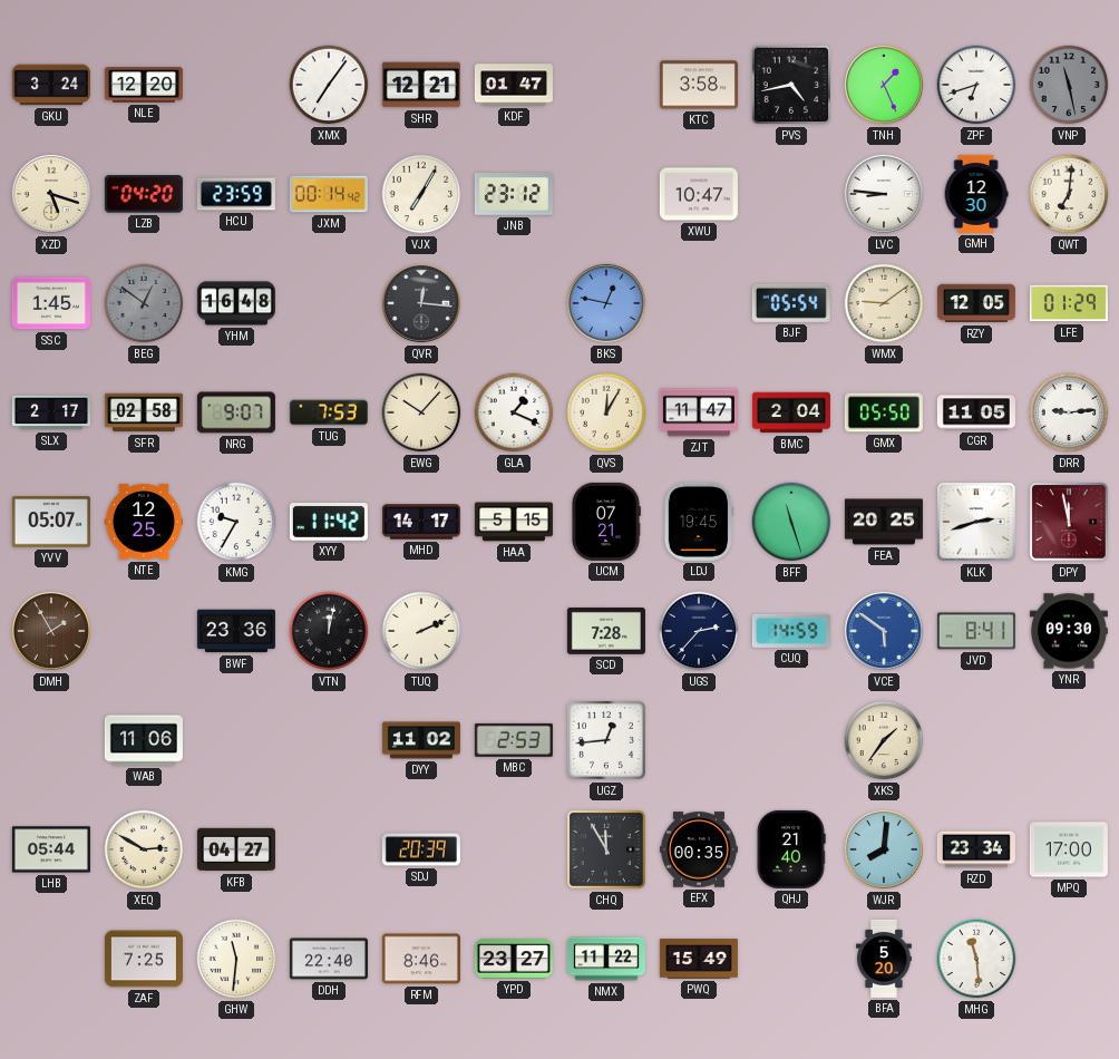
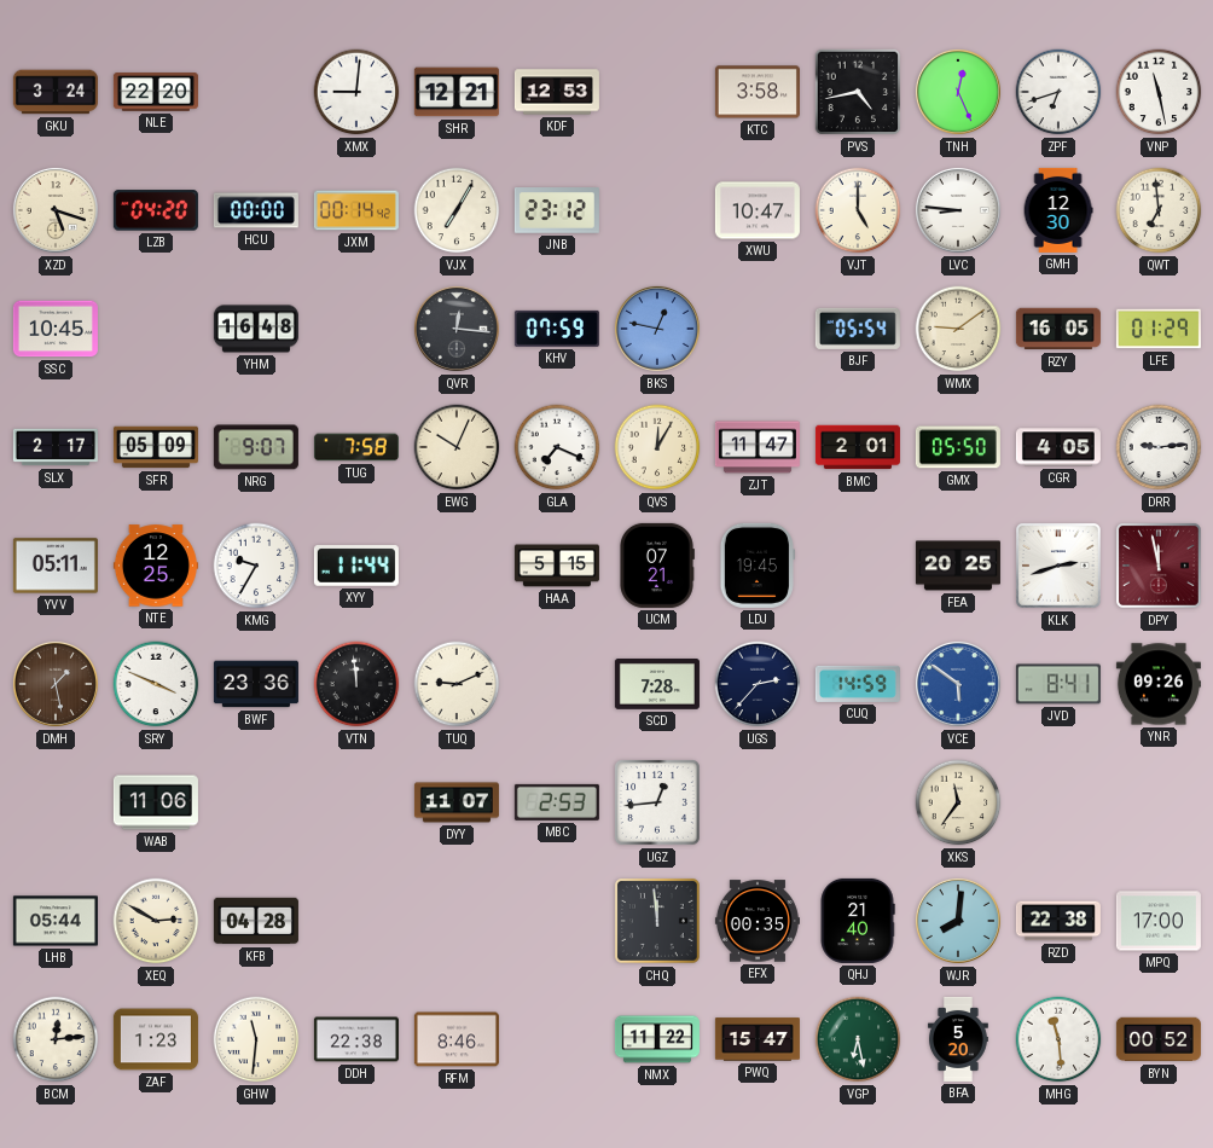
NLE: 12:20 -> 22:20 (156, 92)
XMX: 7:06 -> 9:01 (356, 92)
KDF: 01:47 -> 12:53 (557, 92)
TNH: 1:26 -> 12:26 (958, 92)
VNP dial: grey -> white (1159, 92)
HCU: 23:59 -> 00:00 (256, 210)
VJT: none -> 5:00 (858, 210)
QWT: 7:01 -> 6:59 (1159, 210)
SSC: 1:45 -> 10:45 (56, 329)
BEG: 12:51 -> none (144, 303)
KHV: none -> 07:59 (557, 329)
RZY: 12:05 -> 16:05 (1058, 329)
SFR: 02:58 -> 05:09 (156, 447)
TUG: 7:53 -> 7:58 (356, 447)
EWG: 10:07 -> 10:04 (457, 447)
GLA: 1:19 -> 7:19 (557, 447)
BMC: 2:04 -> 2:01 (858, 447)
CGR: 11:05 -> 4:05 (1058, 447)
YVV: 05:07 -> 05:11 (56, 566)
XYY: 11:42 -> 11:44 (356, 566)
MHD: 14:17 -> none (421, 522)
BFF: 11:27 -> none (791, 522)
DMH: 1:55 -> 1:28 (56, 684)
SRY: none -> 3:49 (156, 684)
VTN: 12:02 -> 11:59 (356, 684)
TUQ: 2:11 -> 9:11 (457, 684)
YNR: 09:30 -> 09:26 (1159, 684)
DYY: 11:02 -> 11:07 (457, 802)
XKS: 1:36 -> 11:36 (958, 802)
KFB: 04:27 -> 04:28 (256, 921)
SDJ: 20:39 -> none (421, 849)
CHQ: 11:55 -> 11:59 (657, 921)
RZD: 23:34 -> 22:38 (1058, 921)
BCM: none -> 12:14 (56, 1039)
ZAF: 7:25 -> 1:23 (156, 1039)
DDH: 22:40 -> 22:38 (356, 1039)
YPD: 23:27 -> none (514, 959)
PWQ: 15:49 -> 15:47 (758, 1039)
VGP: none -> 6:28 (858, 1039)
BYN: none -> 00:52 (1159, 1039)
